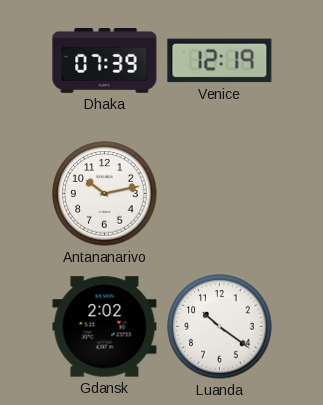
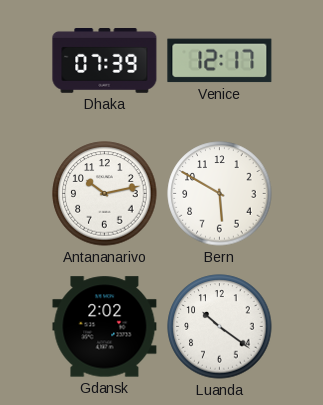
Venice: 12:19 -> 12:17 (220, 61)
Bern: none -> 5:50 (220, 194)
